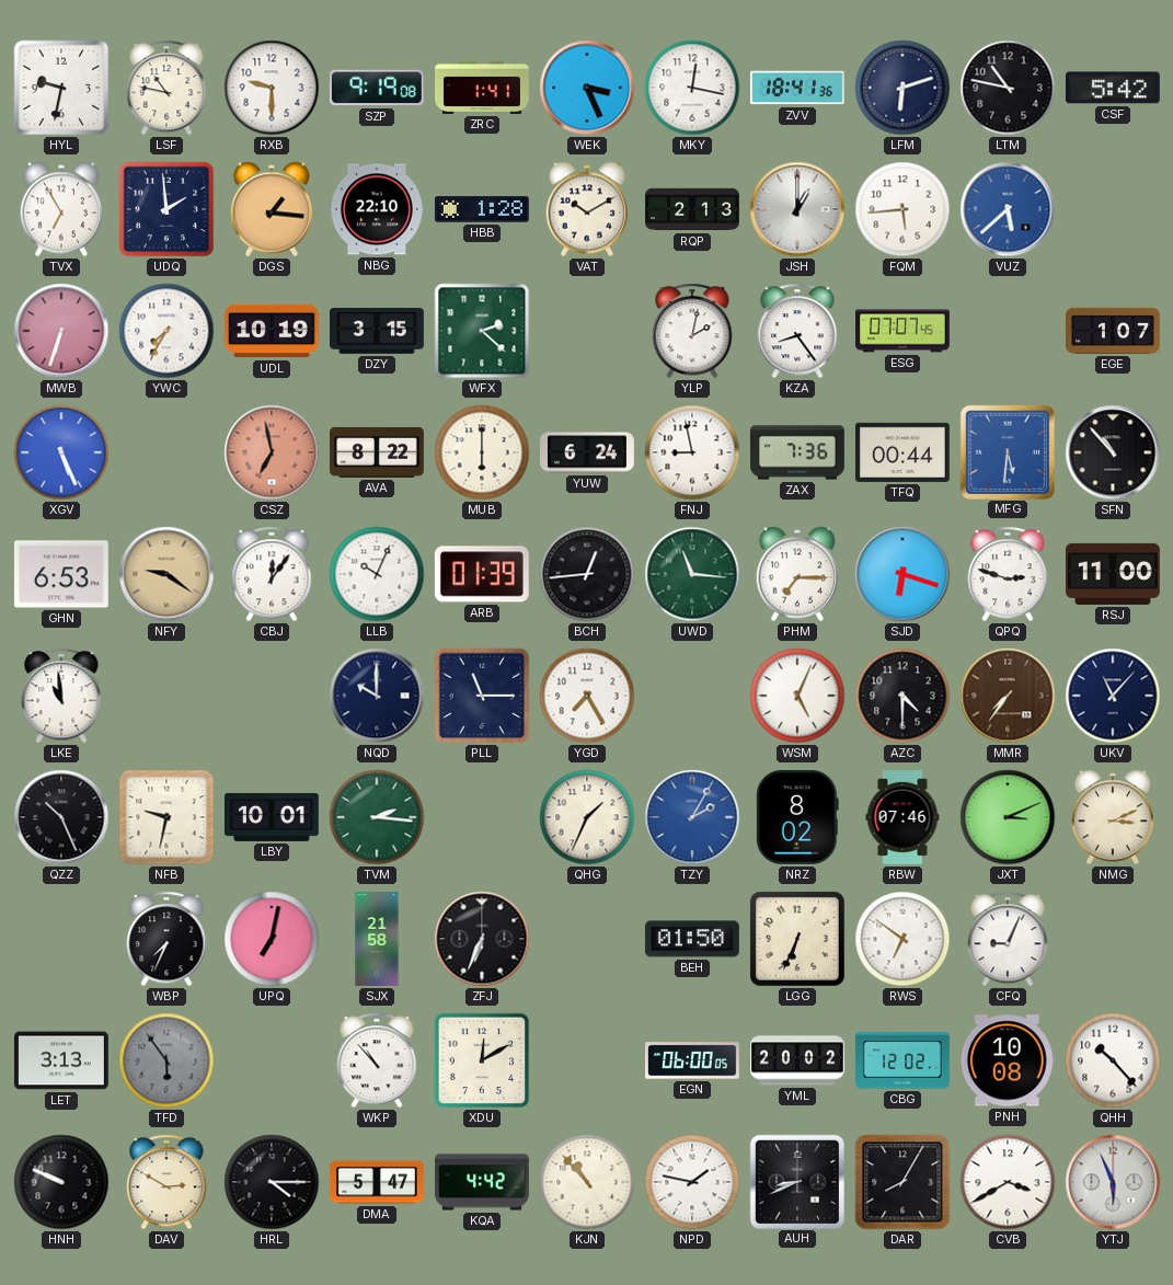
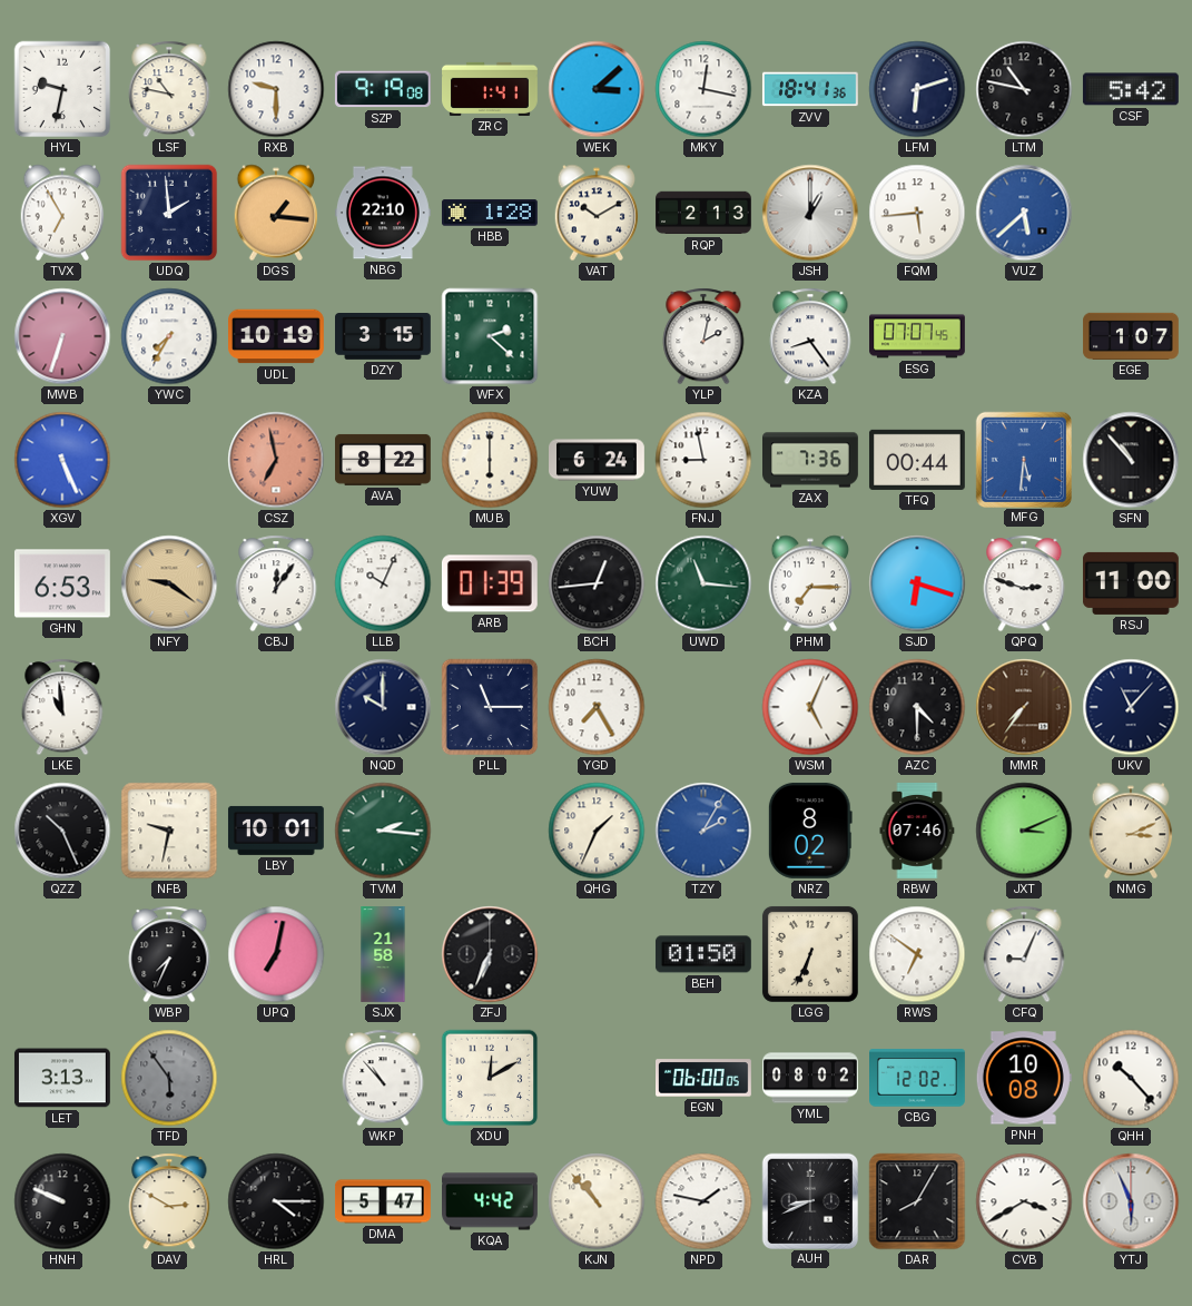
WEK: 3:26 -> 3:08 (597, 89)
YML: 20:02 -> 08:02 (811, 1078)
